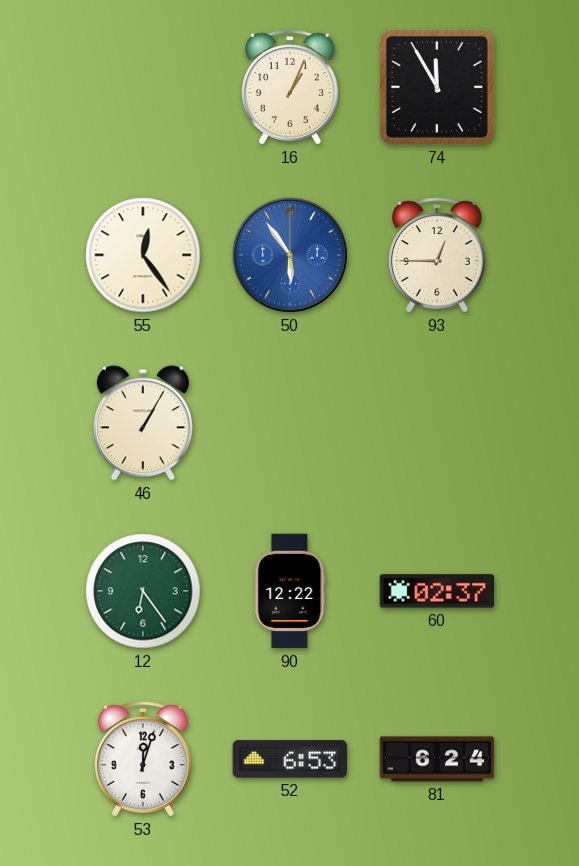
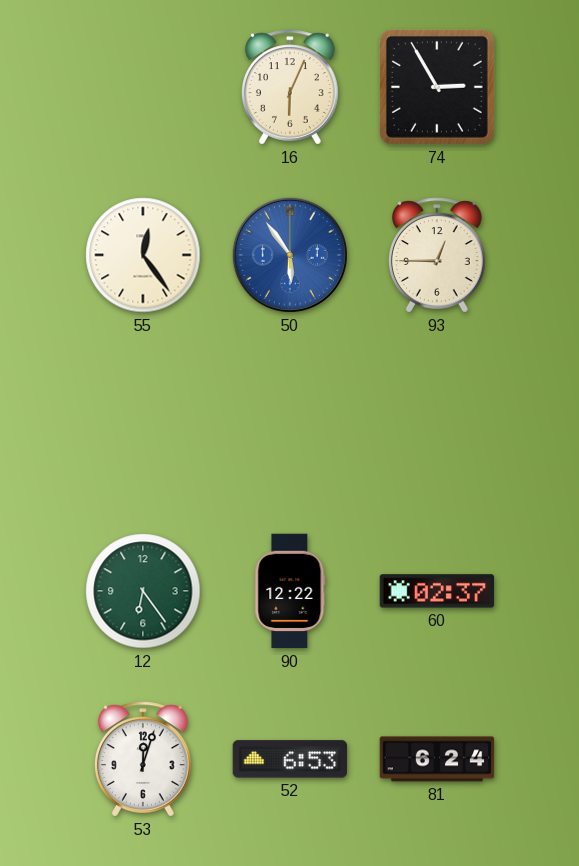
16: 1:04 -> 6:04 (290, 87)
74: 11:55 -> 2:55 (437, 87)
46: 1:05 -> none (143, 423)
